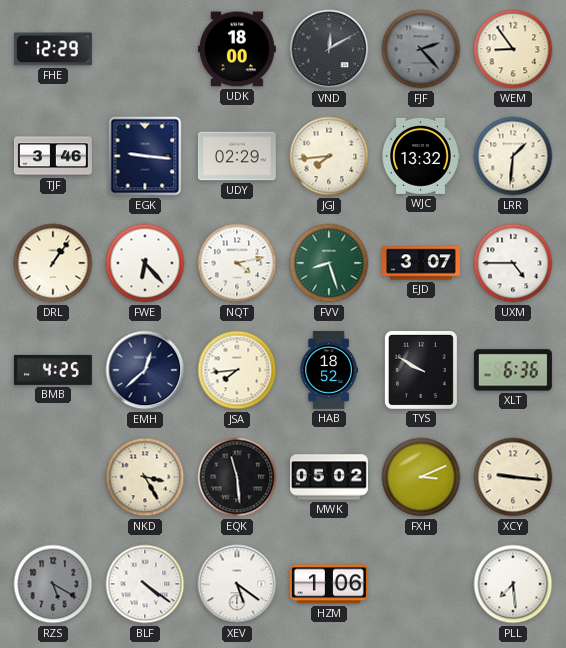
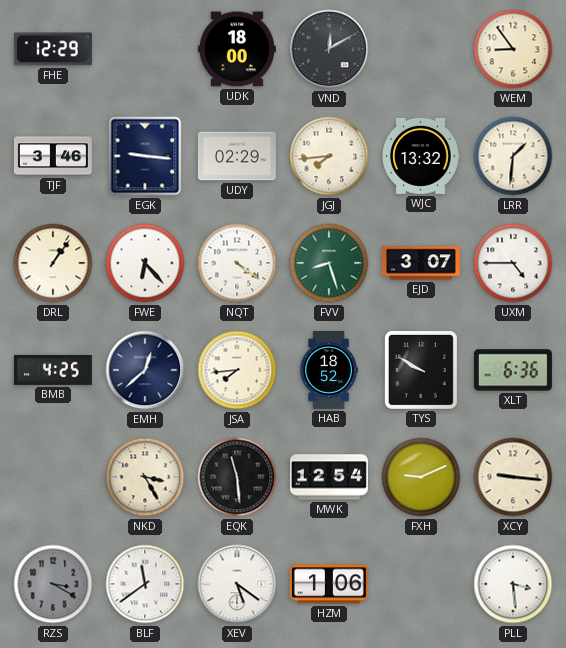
FJF: 2:23 -> none (421, 49)
NQT: 4:13 -> 4:21 (237, 263)
MWK: 05:02 -> 12:54 (329, 477)
FXH: 3:11 -> 9:11 (421, 477)
RZS: 5:20 -> 3:20 (53, 584)
BLF: 4:21 -> 11:39 (145, 584)
PLL: 7:29 -> 3:29 (513, 584)
